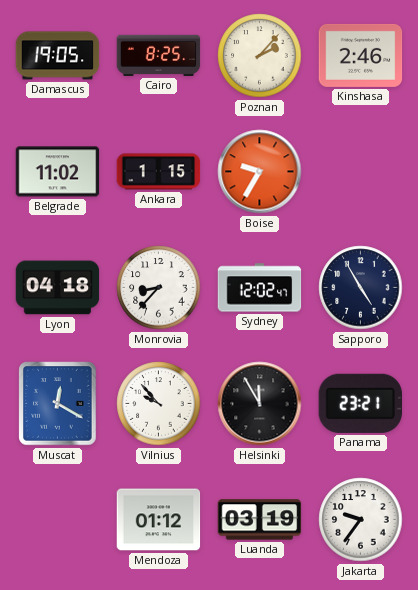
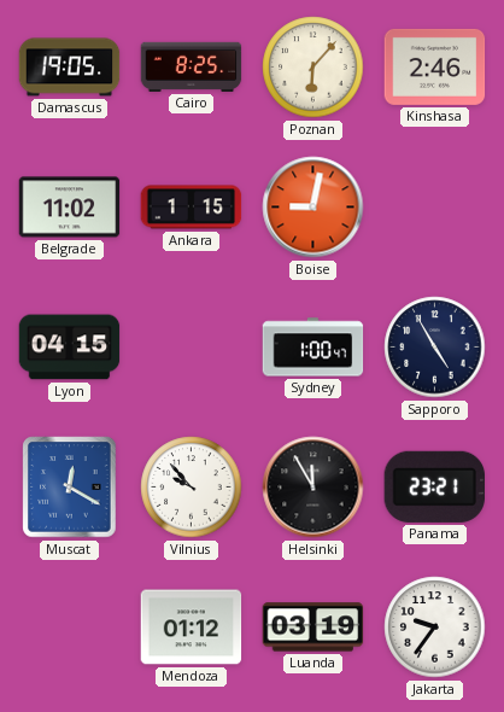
Poznan: 2:07 -> 6:07 (313, 68)
Boise: 9:35 -> 9:02 (313, 208)
Lyon: 04:18 -> 04:15 (70, 348)
Monrovia: 8:37 -> none (159, 288)
Sydney: 12:02 -> 1:00 (313, 348)
